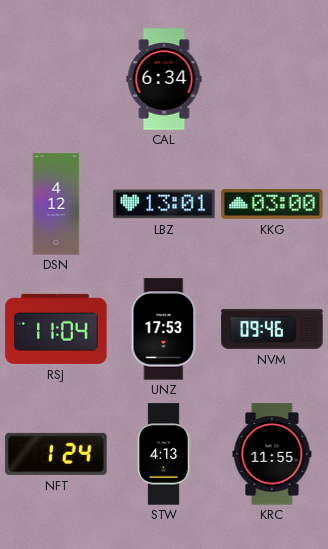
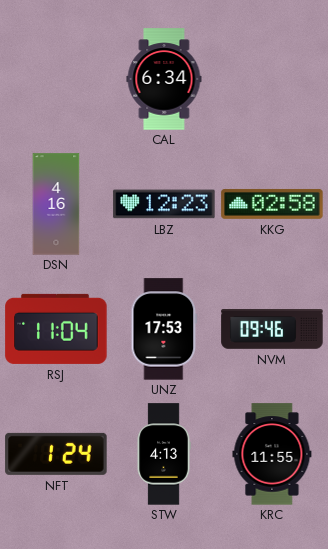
DSN: 4:12 -> 4:16 (56, 204)
LBZ: 13:01 -> 12:23 (164, 204)
KKG: 03:00 -> 02:58 (272, 204)
